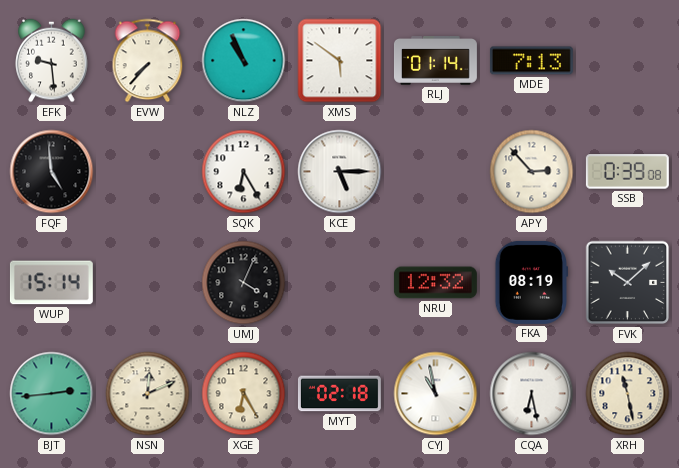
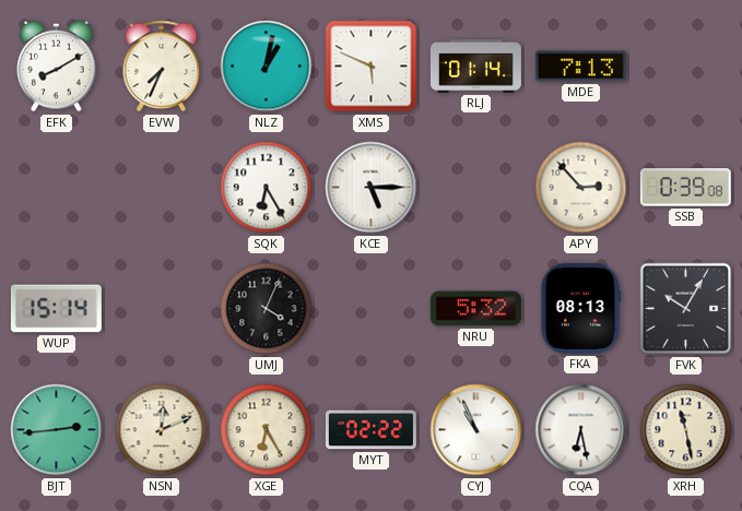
EFK: 9:29 -> 8:10 (57, 67)
EVW: 7:37 -> 7:34 (162, 67)
NLZ: 10:56 -> 1:02 (267, 67)
XMS: 5:51 -> 5:49 (372, 67)
FQF: 4:59 -> none (52, 172)
NRU: 12:32 -> 5:32 (475, 309)
FKA: 08:19 -> 08:13 (580, 308)
FVK: 10:08 -> 10:05 (686, 309)
MYT: 02:18 -> 02:22 (370, 430)
CYJ: 10:58 -> 10:56 (476, 430)
